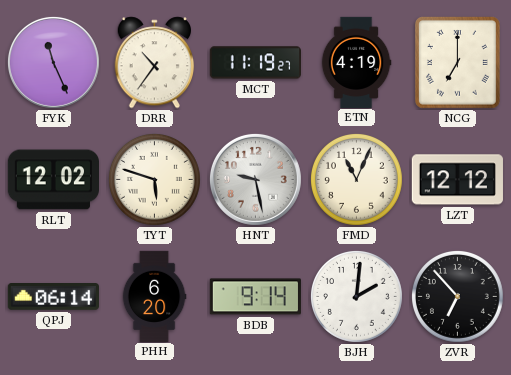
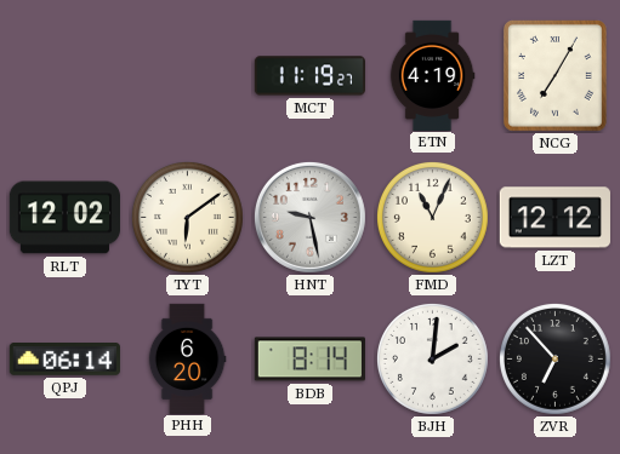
FYK: 11:26 -> none (53, 62)
DRR: 10:36 -> none (155, 63)
NCG: 7:00 -> 7:05 (554, 76)
TYT: 5:48 -> 6:09 (187, 217)
BDB: 9:14 -> 8:14 (309, 360)
